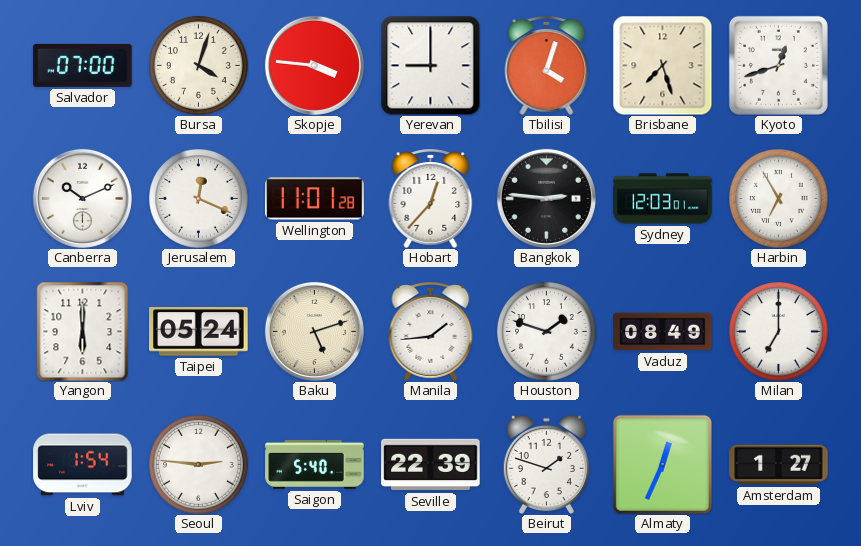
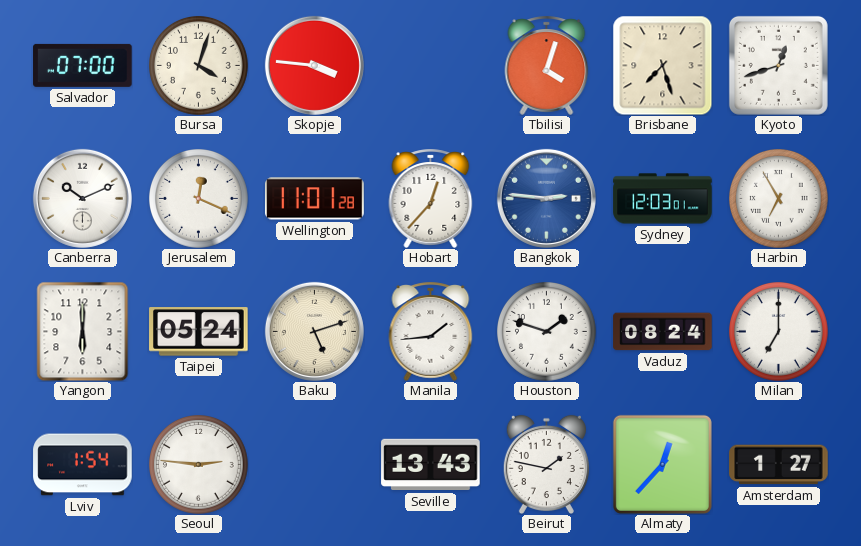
Yerevan: 9:00 -> none (430, 65)
Bangkok dial: black -> blue (546, 198)
Vaduz: 08:49 -> 08:24 (663, 332)
Saigon: 5:40 -> none (315, 464)
Seville: 22:39 -> 13:43 (431, 465)
Beirut: 1:48 -> 1:47 (546, 464)
Almaty: 12:34 -> 12:37 (662, 464)
